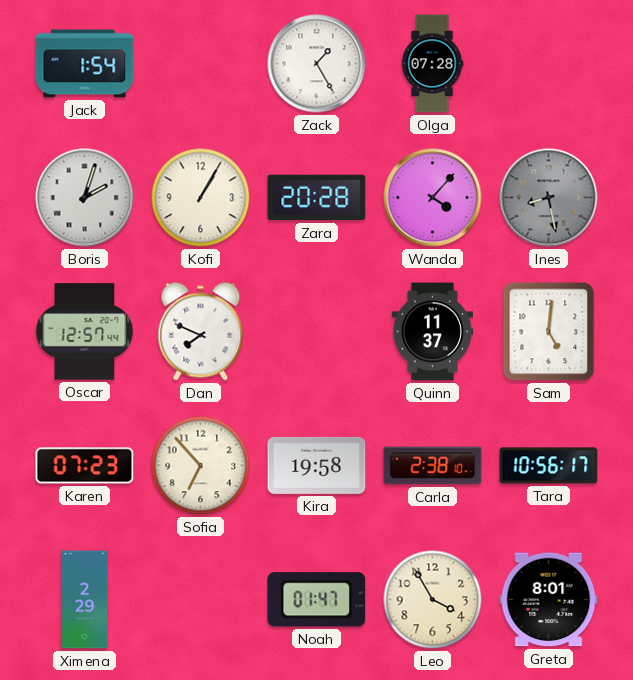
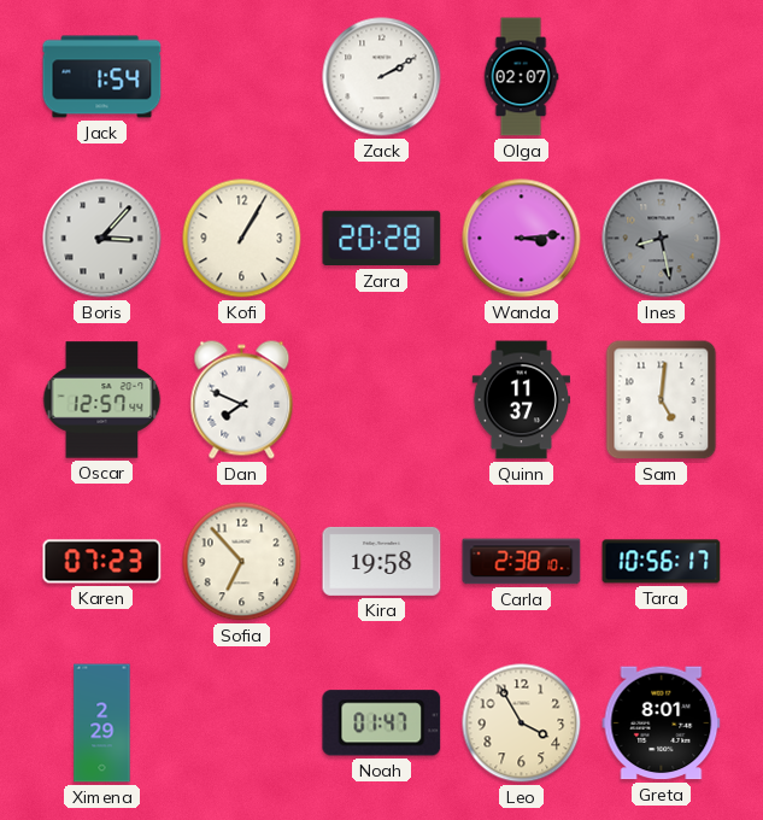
Zack: 1:25 -> 2:10 (382, 77)
Olga: 07:28 -> 02:07 (521, 77)
Boris: 2:03 -> 3:07 (102, 239)
Wanda: 4:07 -> 3:14 (522, 239)
